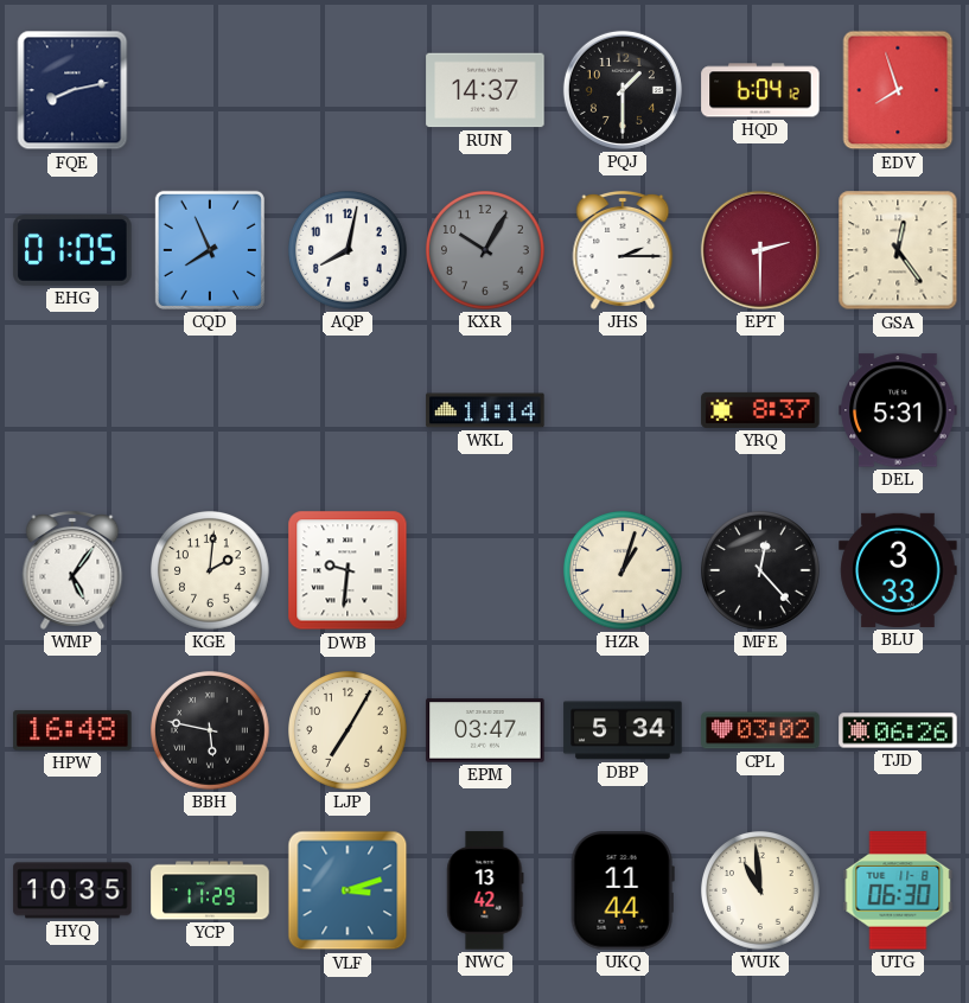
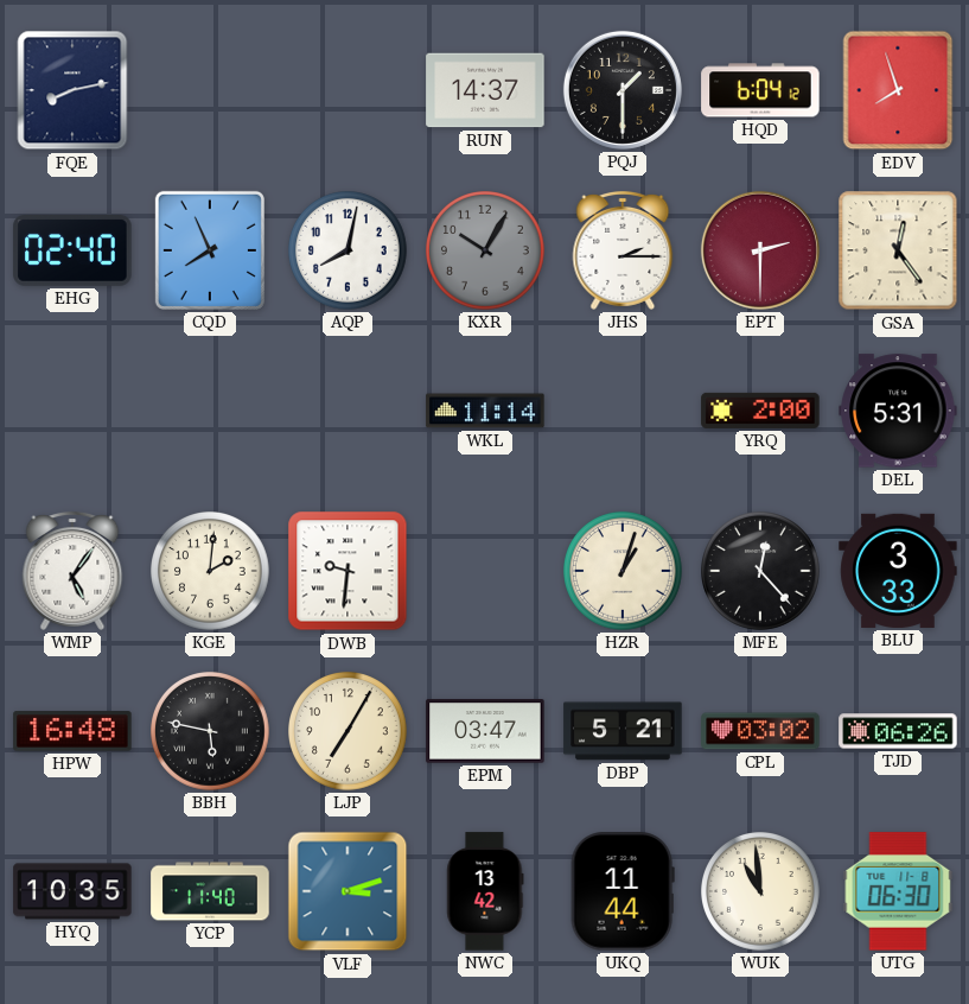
EHG: 01:05 -> 02:40 (72, 252)
YRQ: 8:37 -> 2:00 (760, 411)
DBP: 5:34 -> 5:21 (623, 731)
YCP: 11:29 -> 11:40 (210, 891)
